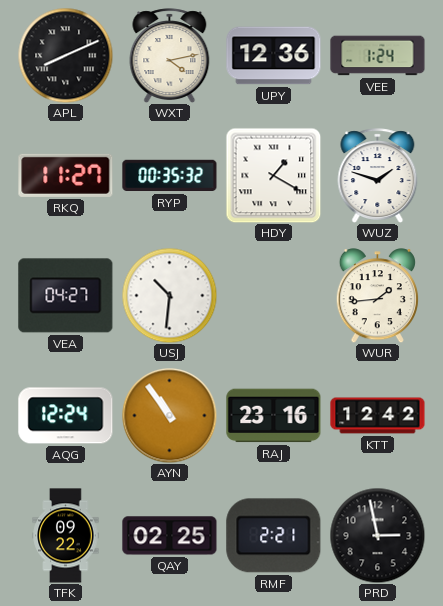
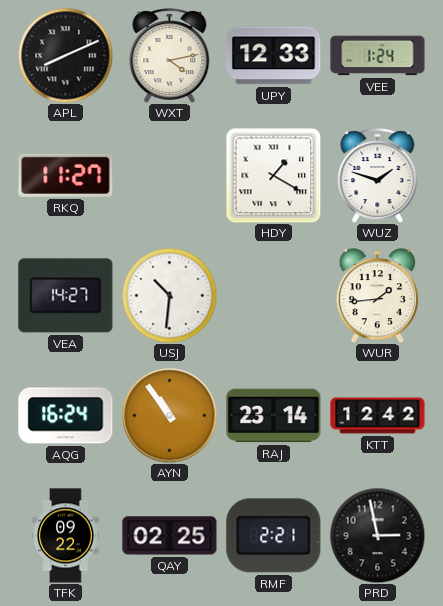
UPY: 12:36 -> 12:33 (274, 56)
RYP: 00:35 -> none (170, 176)
VEA: 04:27 -> 14:27 (66, 296)
AQG: 12:24 -> 16:24 (66, 416)
RAJ: 23:16 -> 23:14 (274, 416)
